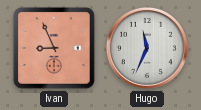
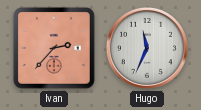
Ivan: 8:56 -> 2:37 (55, 49)
